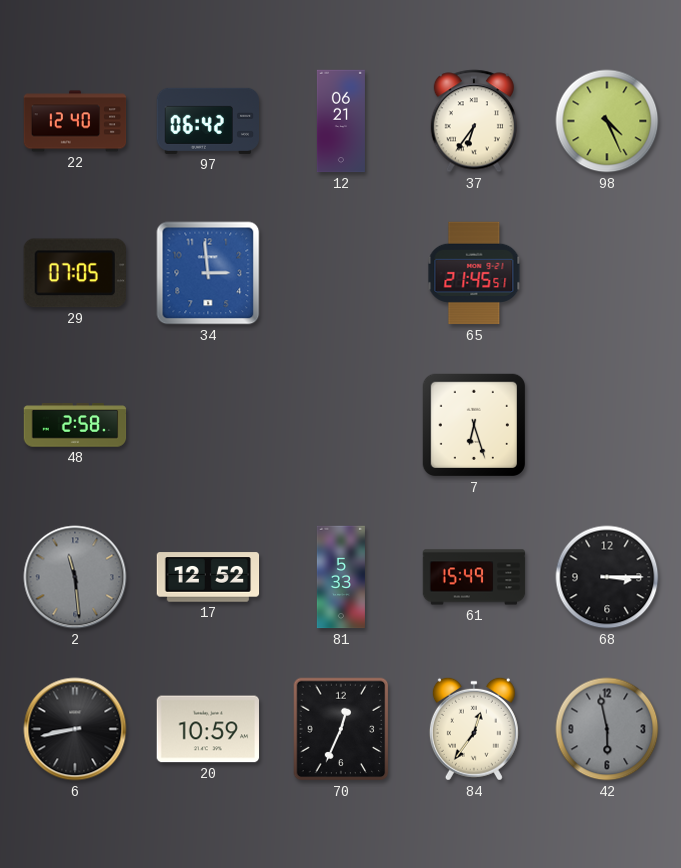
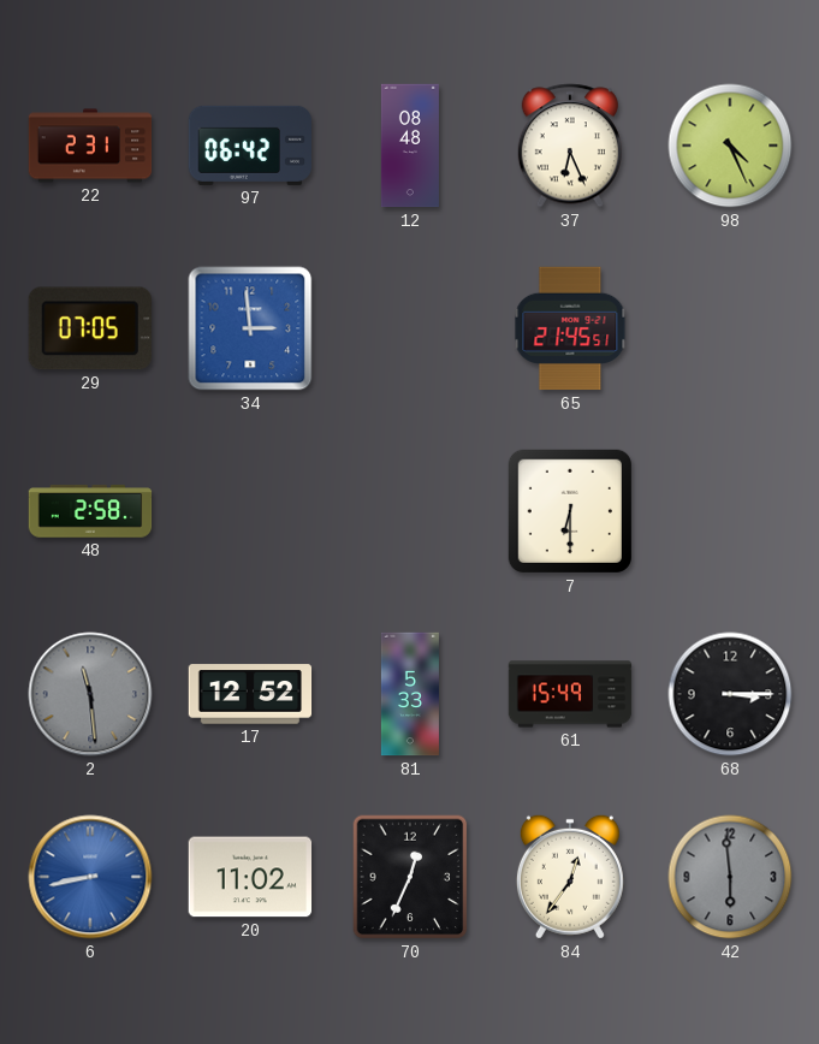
22: 12:40 -> 2:31 (90, 146)
12: 06:21 -> 08:48 (410, 146)
37: 6:36 -> 6:26 (570, 146)
7: 6:27 -> 6:30 (570, 511)
6 dial: black -> blue (90, 877)
20: 10:59 -> 11:02 (250, 877)
42: 5:58 -> 5:59 (730, 877)
